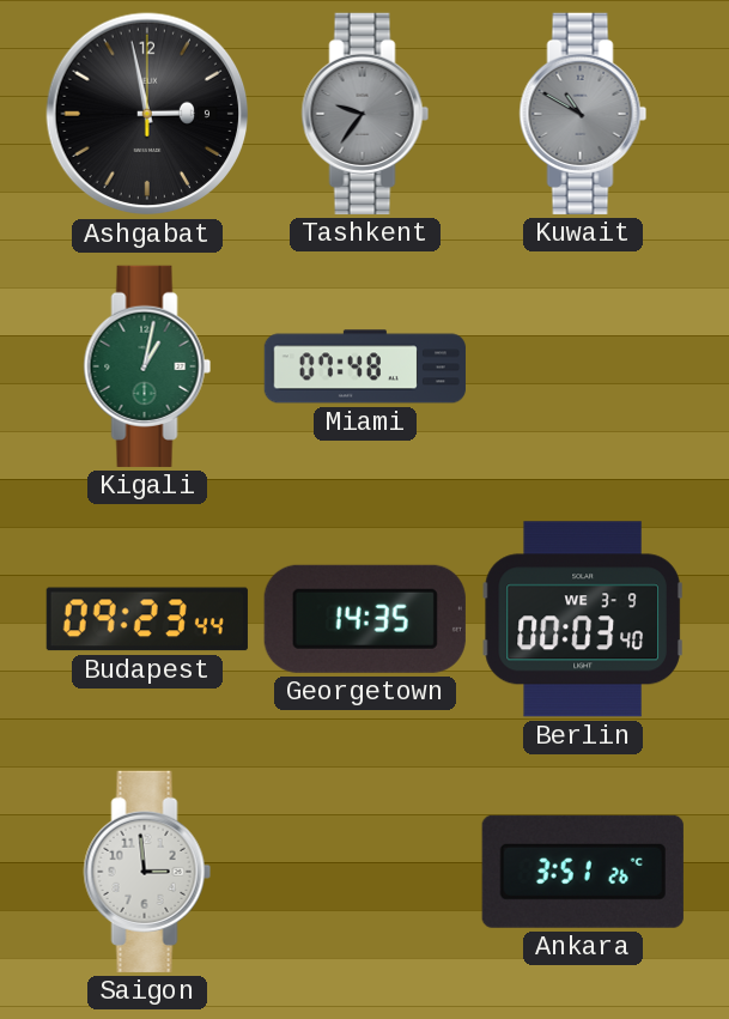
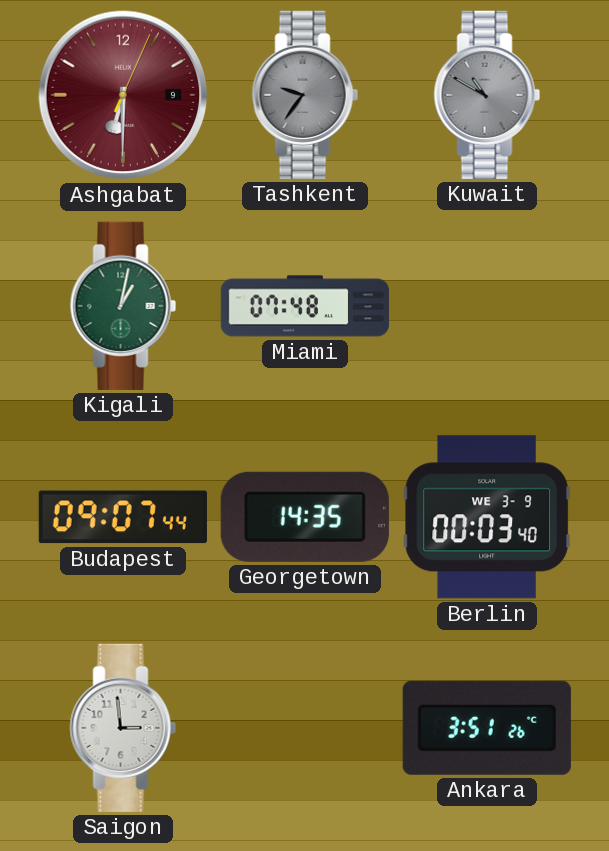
Ashgabat: 2:58 -> 6:30 (123, 95)
Ashgabat dial: black -> burgundy (123, 95)
Budapest: 09:23 -> 09:07 (123, 517)
